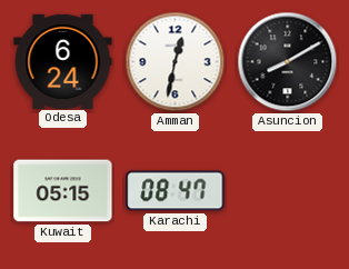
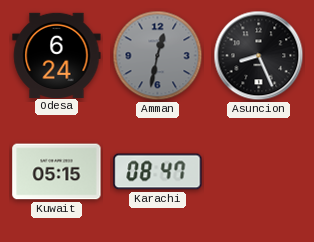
Amman dial: white -> grey (158, 56)
Asuncion: 8:10 -> 8:26 (259, 56)
